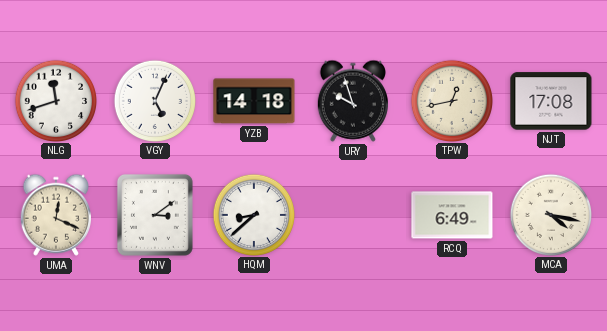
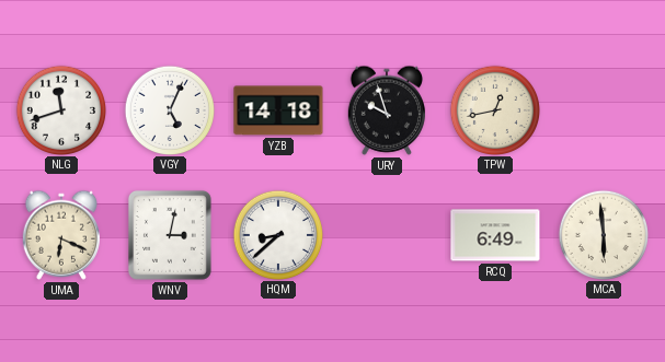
NJT: 17:08 -> none (551, 101)
UMA: 12:19 -> 6:19 (61, 235)
WNV: 3:09 -> 3:02 (170, 235)
MCA: 4:17 -> 5:59 (603, 234)
